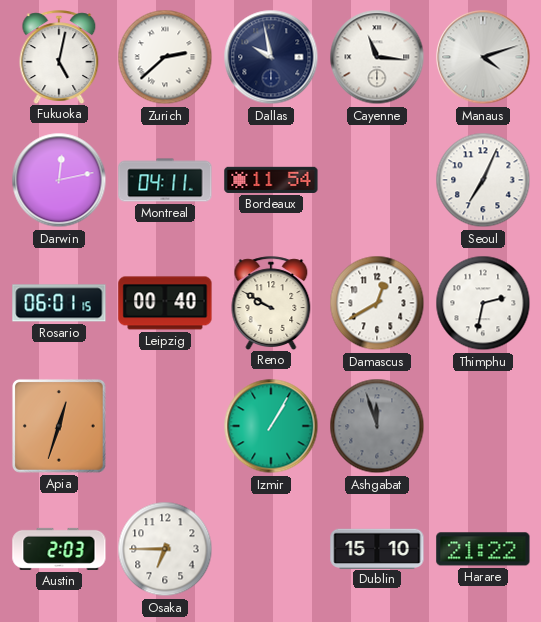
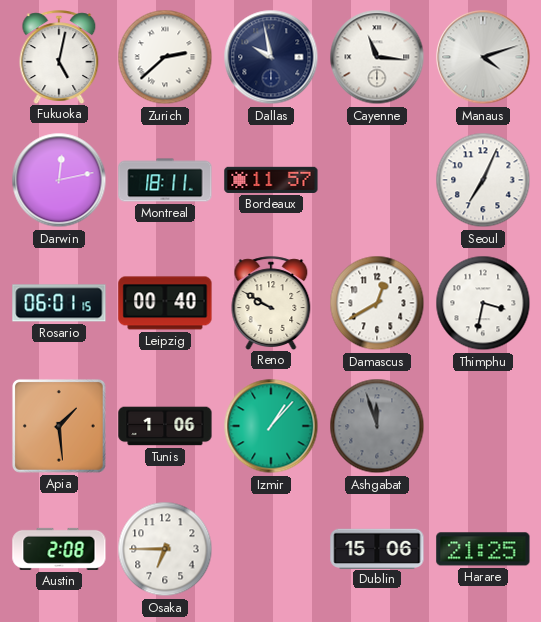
Montreal: 04:11 -> 18:11 (165, 180)
Bordeaux: 11:54 -> 11:57 (271, 180)
Thimphu: 2:32 -> 3:32 (483, 303)
Apia: 12:33 -> 1:29 (59, 426)
Tunis: none -> 1:06 (165, 426)
Izmir: 1:05 -> 1:07 (271, 426)
Austin: 2:03 -> 2:08 (59, 549)
Dublin: 15:10 -> 15:06 (377, 548)
Harare: 21:22 -> 21:25 (483, 549)
